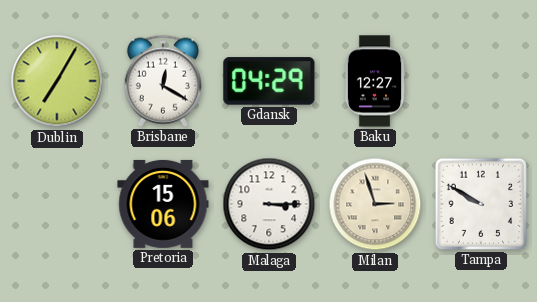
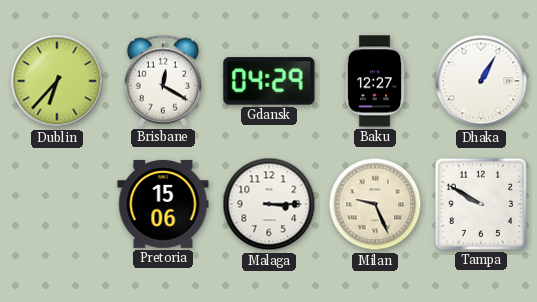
Dublin: 7:05 -> 6:37 (57, 81)
Dhaka: none -> 1:05 (481, 81)
Milan: 2:57 -> 9:26 (375, 204)
